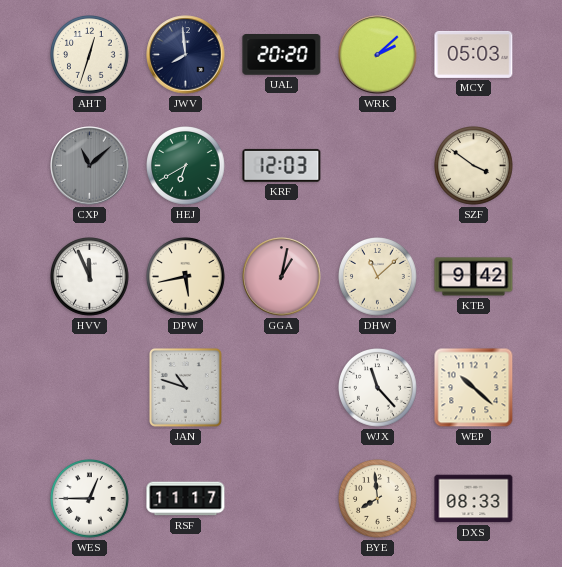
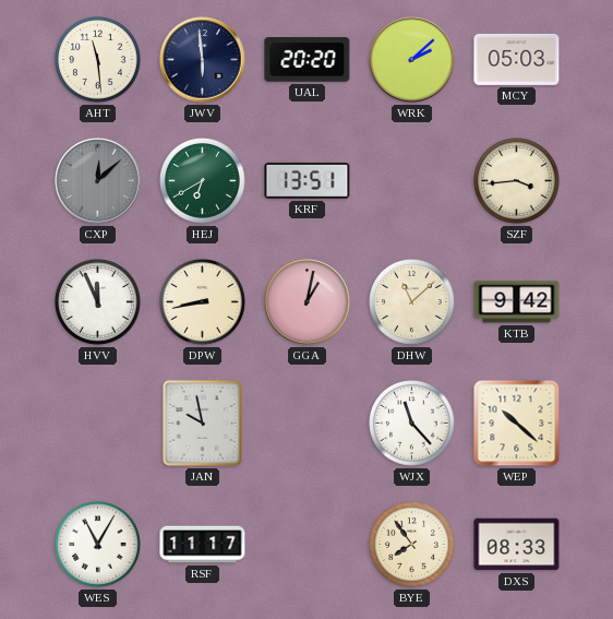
AHT: 12:33 -> 11:29 (98, 60)
JWV: 7:59 -> 5:59 (203, 60)
CXP: 11:08 -> 12:08 (98, 181)
KRF: 12:03 -> 13:51 (308, 180)
SZF: 3:51 -> 3:44 (517, 181)
DPW: 5:43 -> 8:43 (203, 302)
JAN: 10:48 -> 9:58 (202, 424)
WES: 12:45 -> 11:05 (98, 545)
BYE: 7:59 -> 7:54 (412, 545)
